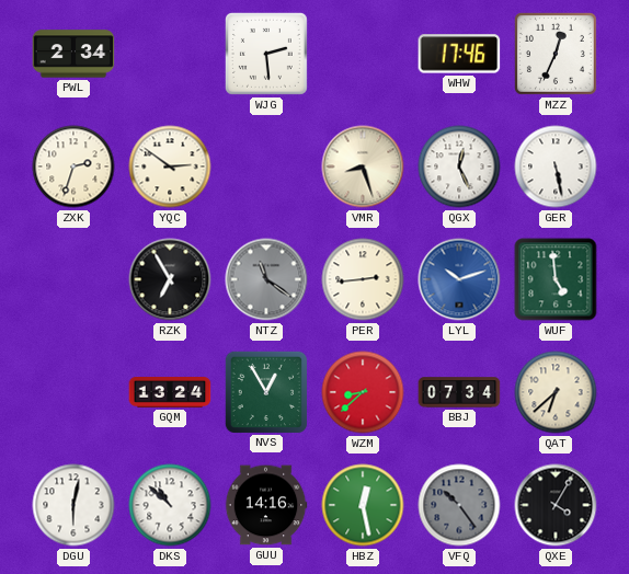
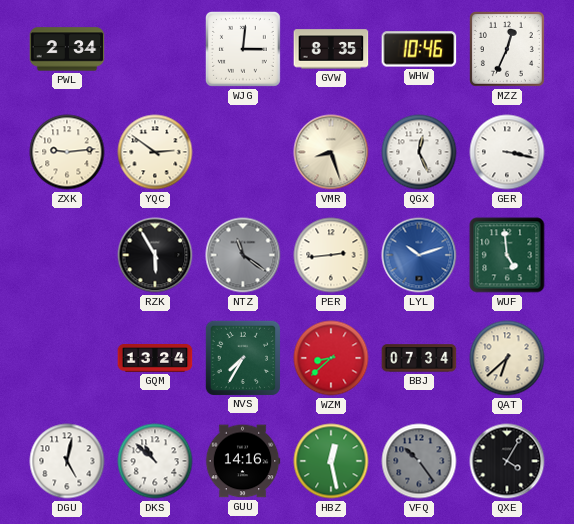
WJG: 2:29 -> 3:01 (243, 49)
GVW: none -> 8:35 (331, 49)
WHW: 17:46 -> 10:46 (419, 49)
ZXK: 2:33 -> 9:14 (67, 152)
GER: 5:28 -> 3:17 (507, 152)
RZK: 6:55 -> 5:55 (155, 255)
NVS: 12:55 -> 7:35 (242, 357)
DGU: 6:02 -> 5:02 (67, 461)
